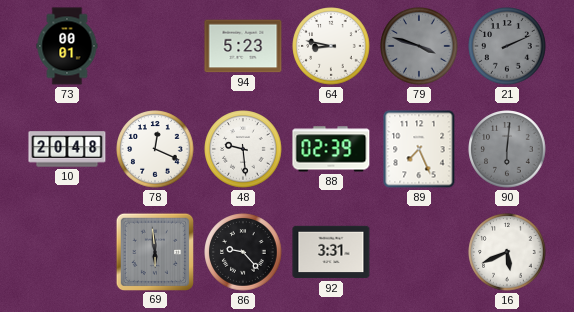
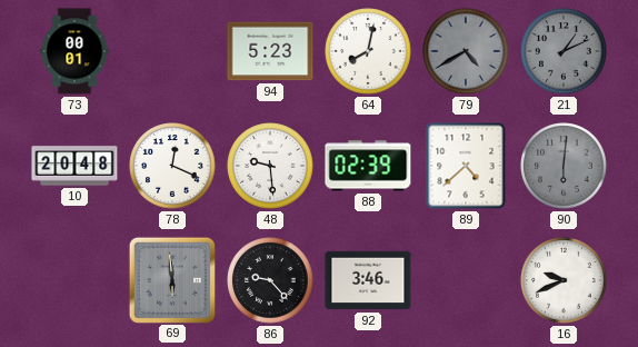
64: 8:47 -> 8:02 (368, 51)
79: 3:48 -> 4:40 (466, 51)
21: 2:11 -> 1:11 (564, 51)
89: 7:26 -> 4:38 (466, 166)
92: 3:31 -> 3:46 (368, 280)
16: 5:41 -> 9:41 (564, 280)
